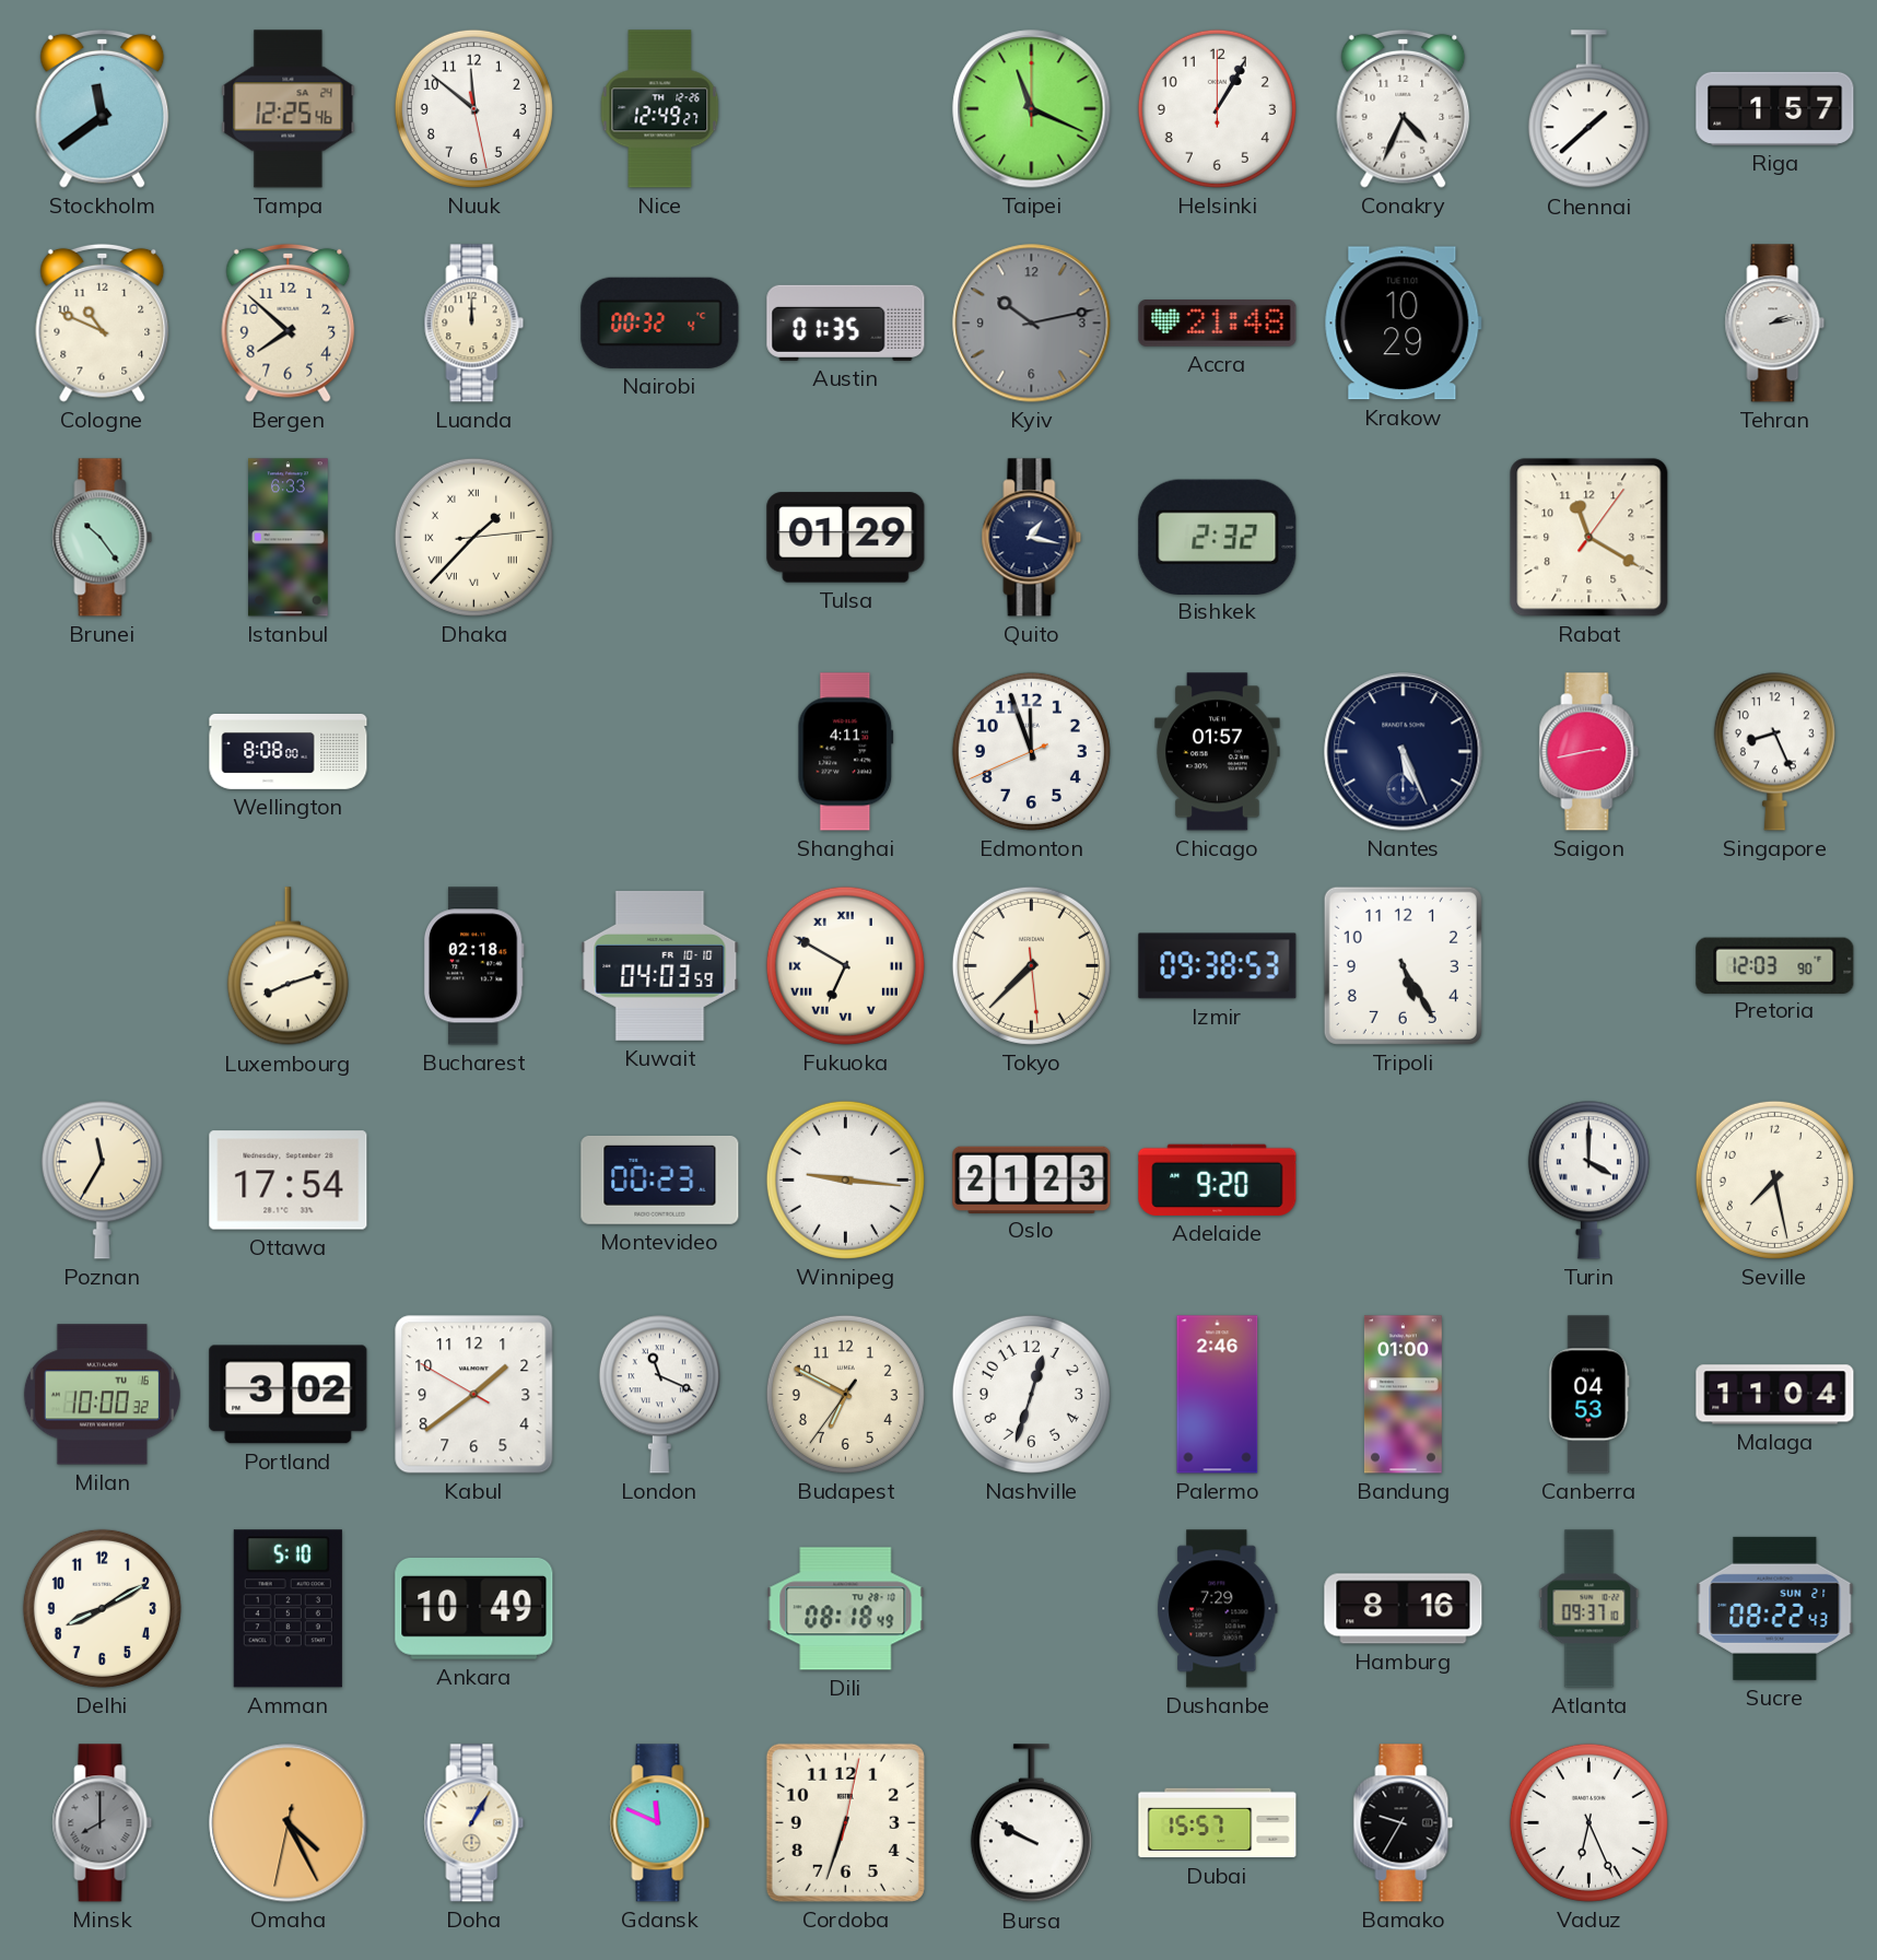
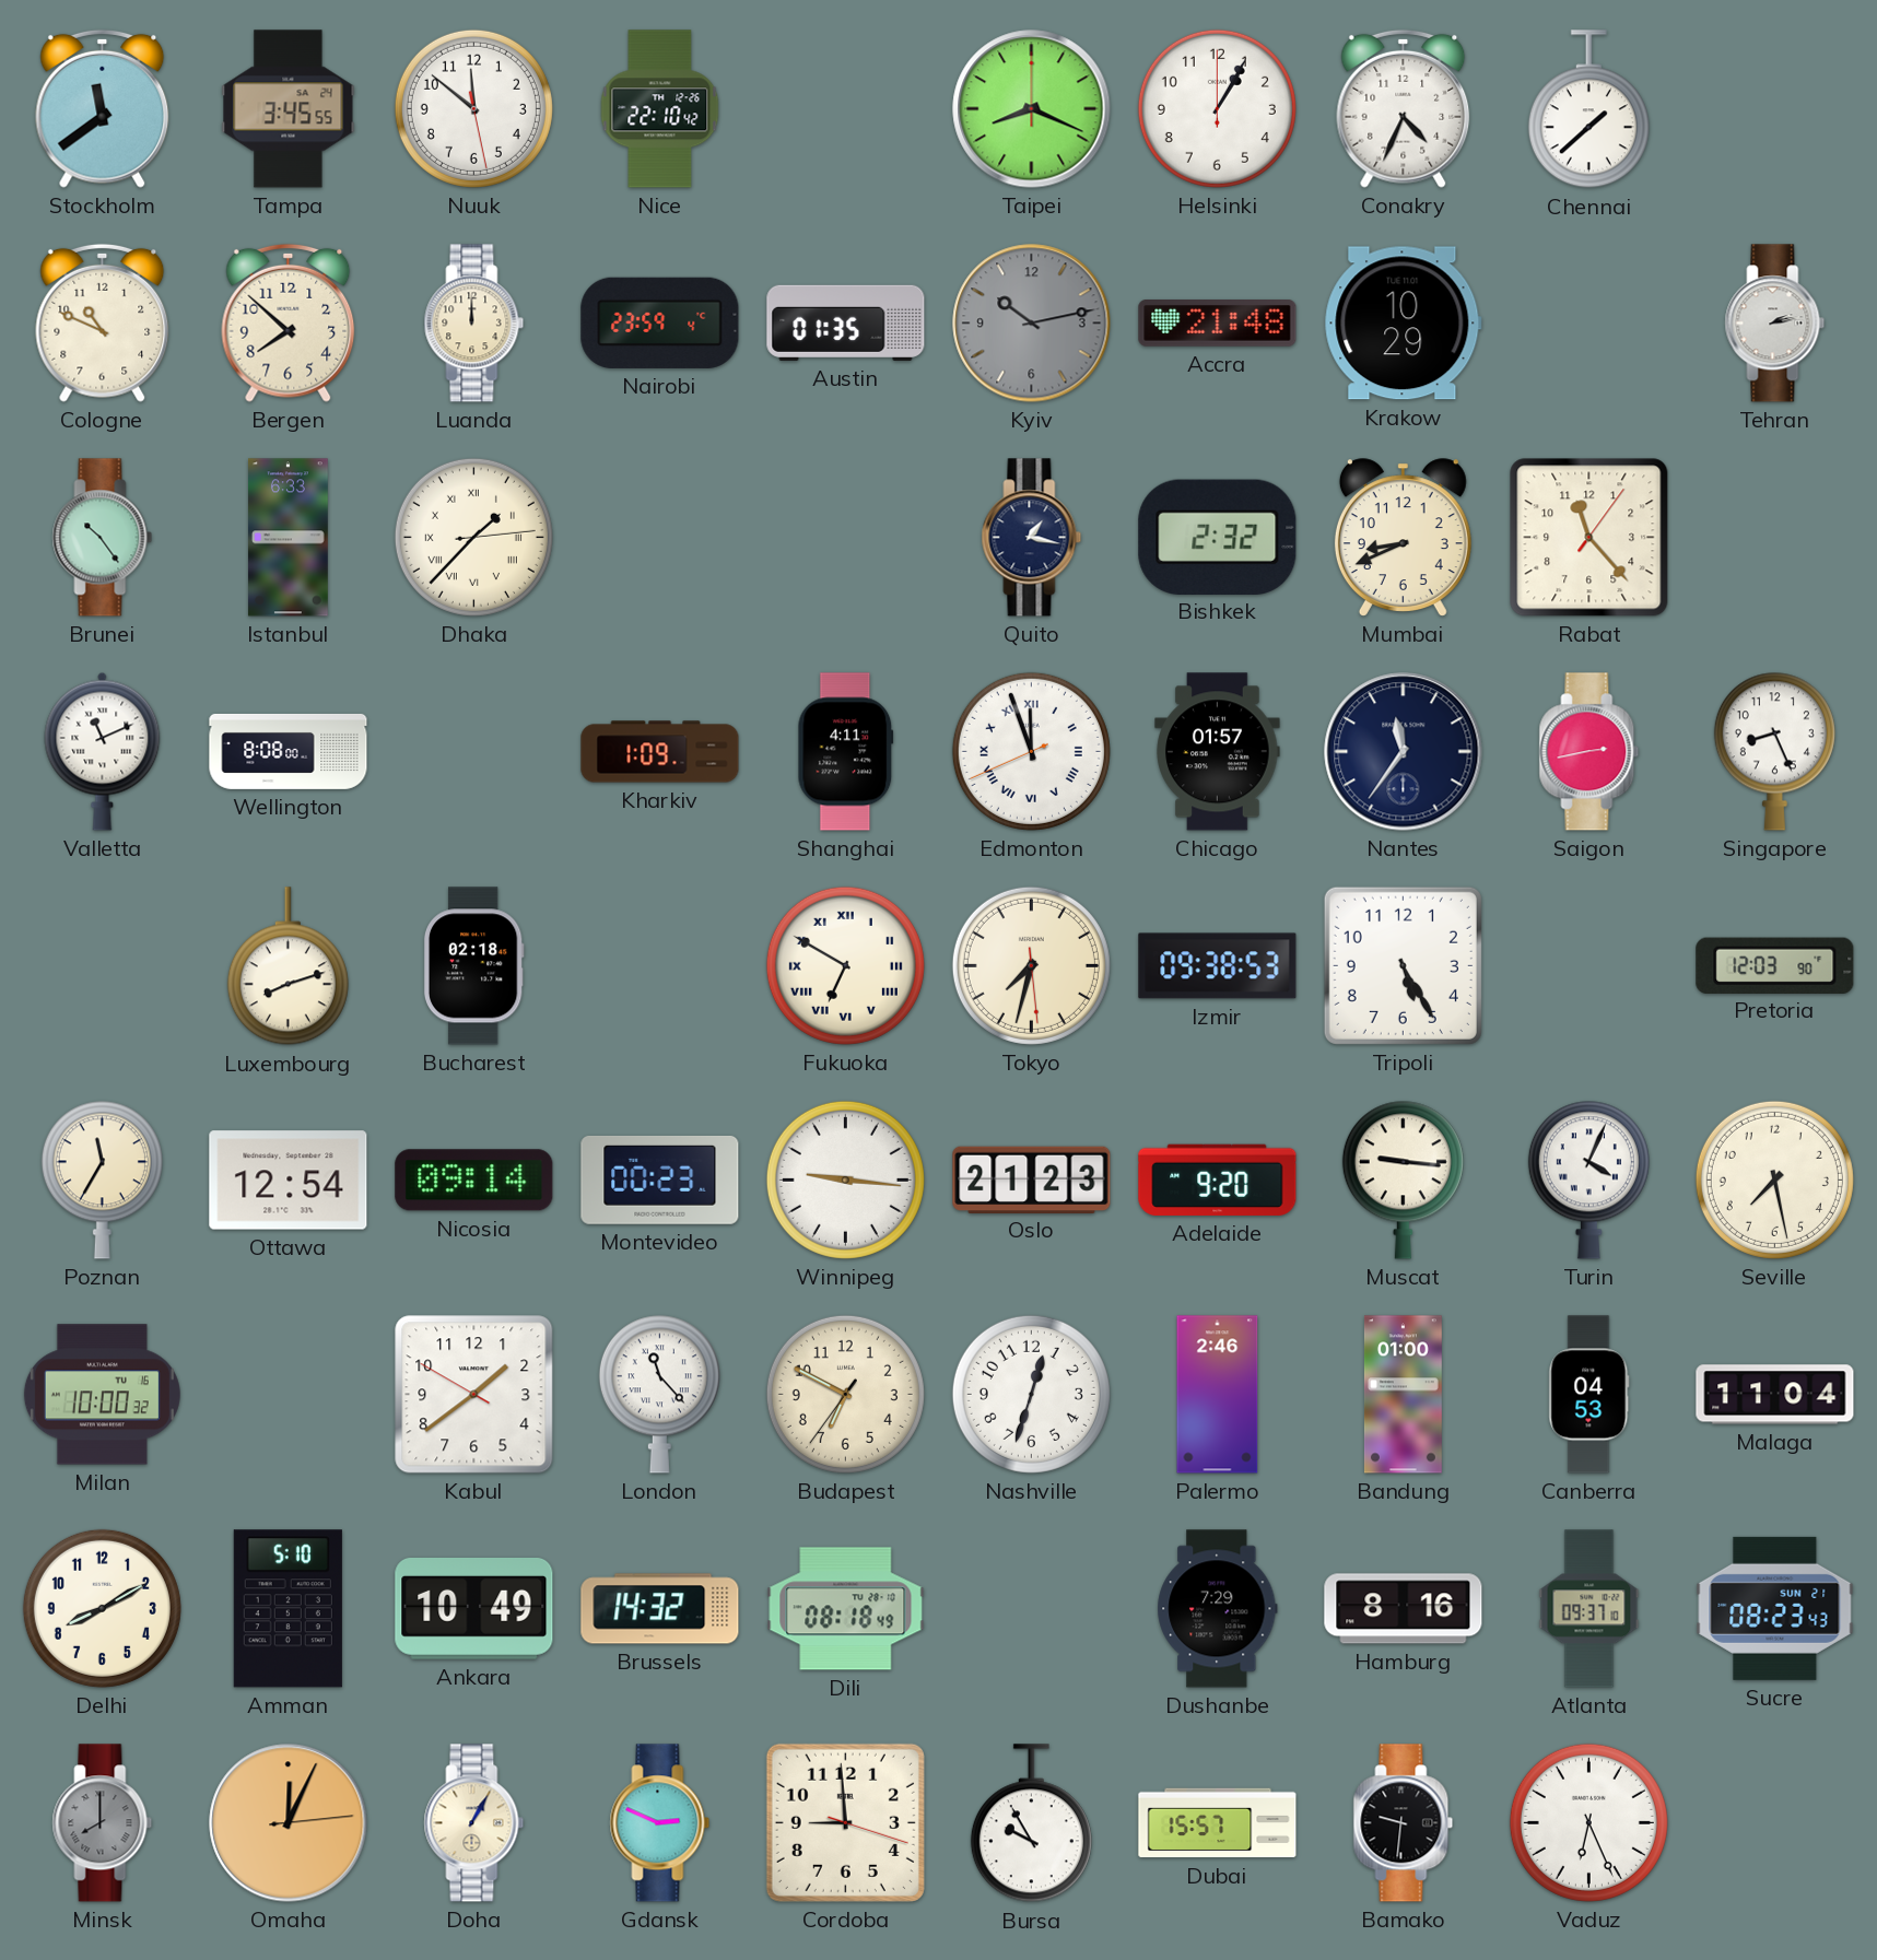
Tampa: 12:25 -> 3:45 (289, 109)
Nice: 12:49 -> 22:10 (660, 109)
Taipei: 11:19 -> 8:19 (1032, 109)
Riga: 1:57 -> none (1775, 108)
Nairobi: 00:32 -> 23:59 (660, 322)
Tulsa: 01:29 -> none (846, 538)
Mumbai: none -> 8:41 (1403, 538)
Rabat: 11:20 -> 11:23 (1589, 538)
Valletta: none -> 11:11 (103, 751)
Kharkiv: none -> 1:09 (660, 752)
Edmonton numerals: Arabic -> Roman (1031, 751)
Nantes: 5:26 -> 11:36 (1404, 752)
Kuwait: 04:03 -> none (660, 965)
Tokyo: 7:37 -> 7:32 (1031, 965)
Ottawa: 17:54 -> 12:54 (289, 1181)
Nicosia: none -> 09:14 (474, 1181)
Muscat: none -> 9:16 (1403, 1179)
Turin: 4:00 -> 4:04 (1588, 1179)
Portland: 3:02 -> none (289, 1395)
London: 11:19 -> 11:23 (659, 1394)
Brussels: none -> 14:32 (660, 1609)
Sucre: 08:22 -> 08:23 (1775, 1608)
Omaha: 4:25 -> 12:04 (289, 1823)
Gdansk: 11:49 -> 2:49 (660, 1823)
Cordoba: 6:33 -> 8:59 (845, 1822)
Bursa: 9:50 -> 9:55 (1031, 1823)
Bamako: 9:35 -> 9:31 (1404, 1823)
